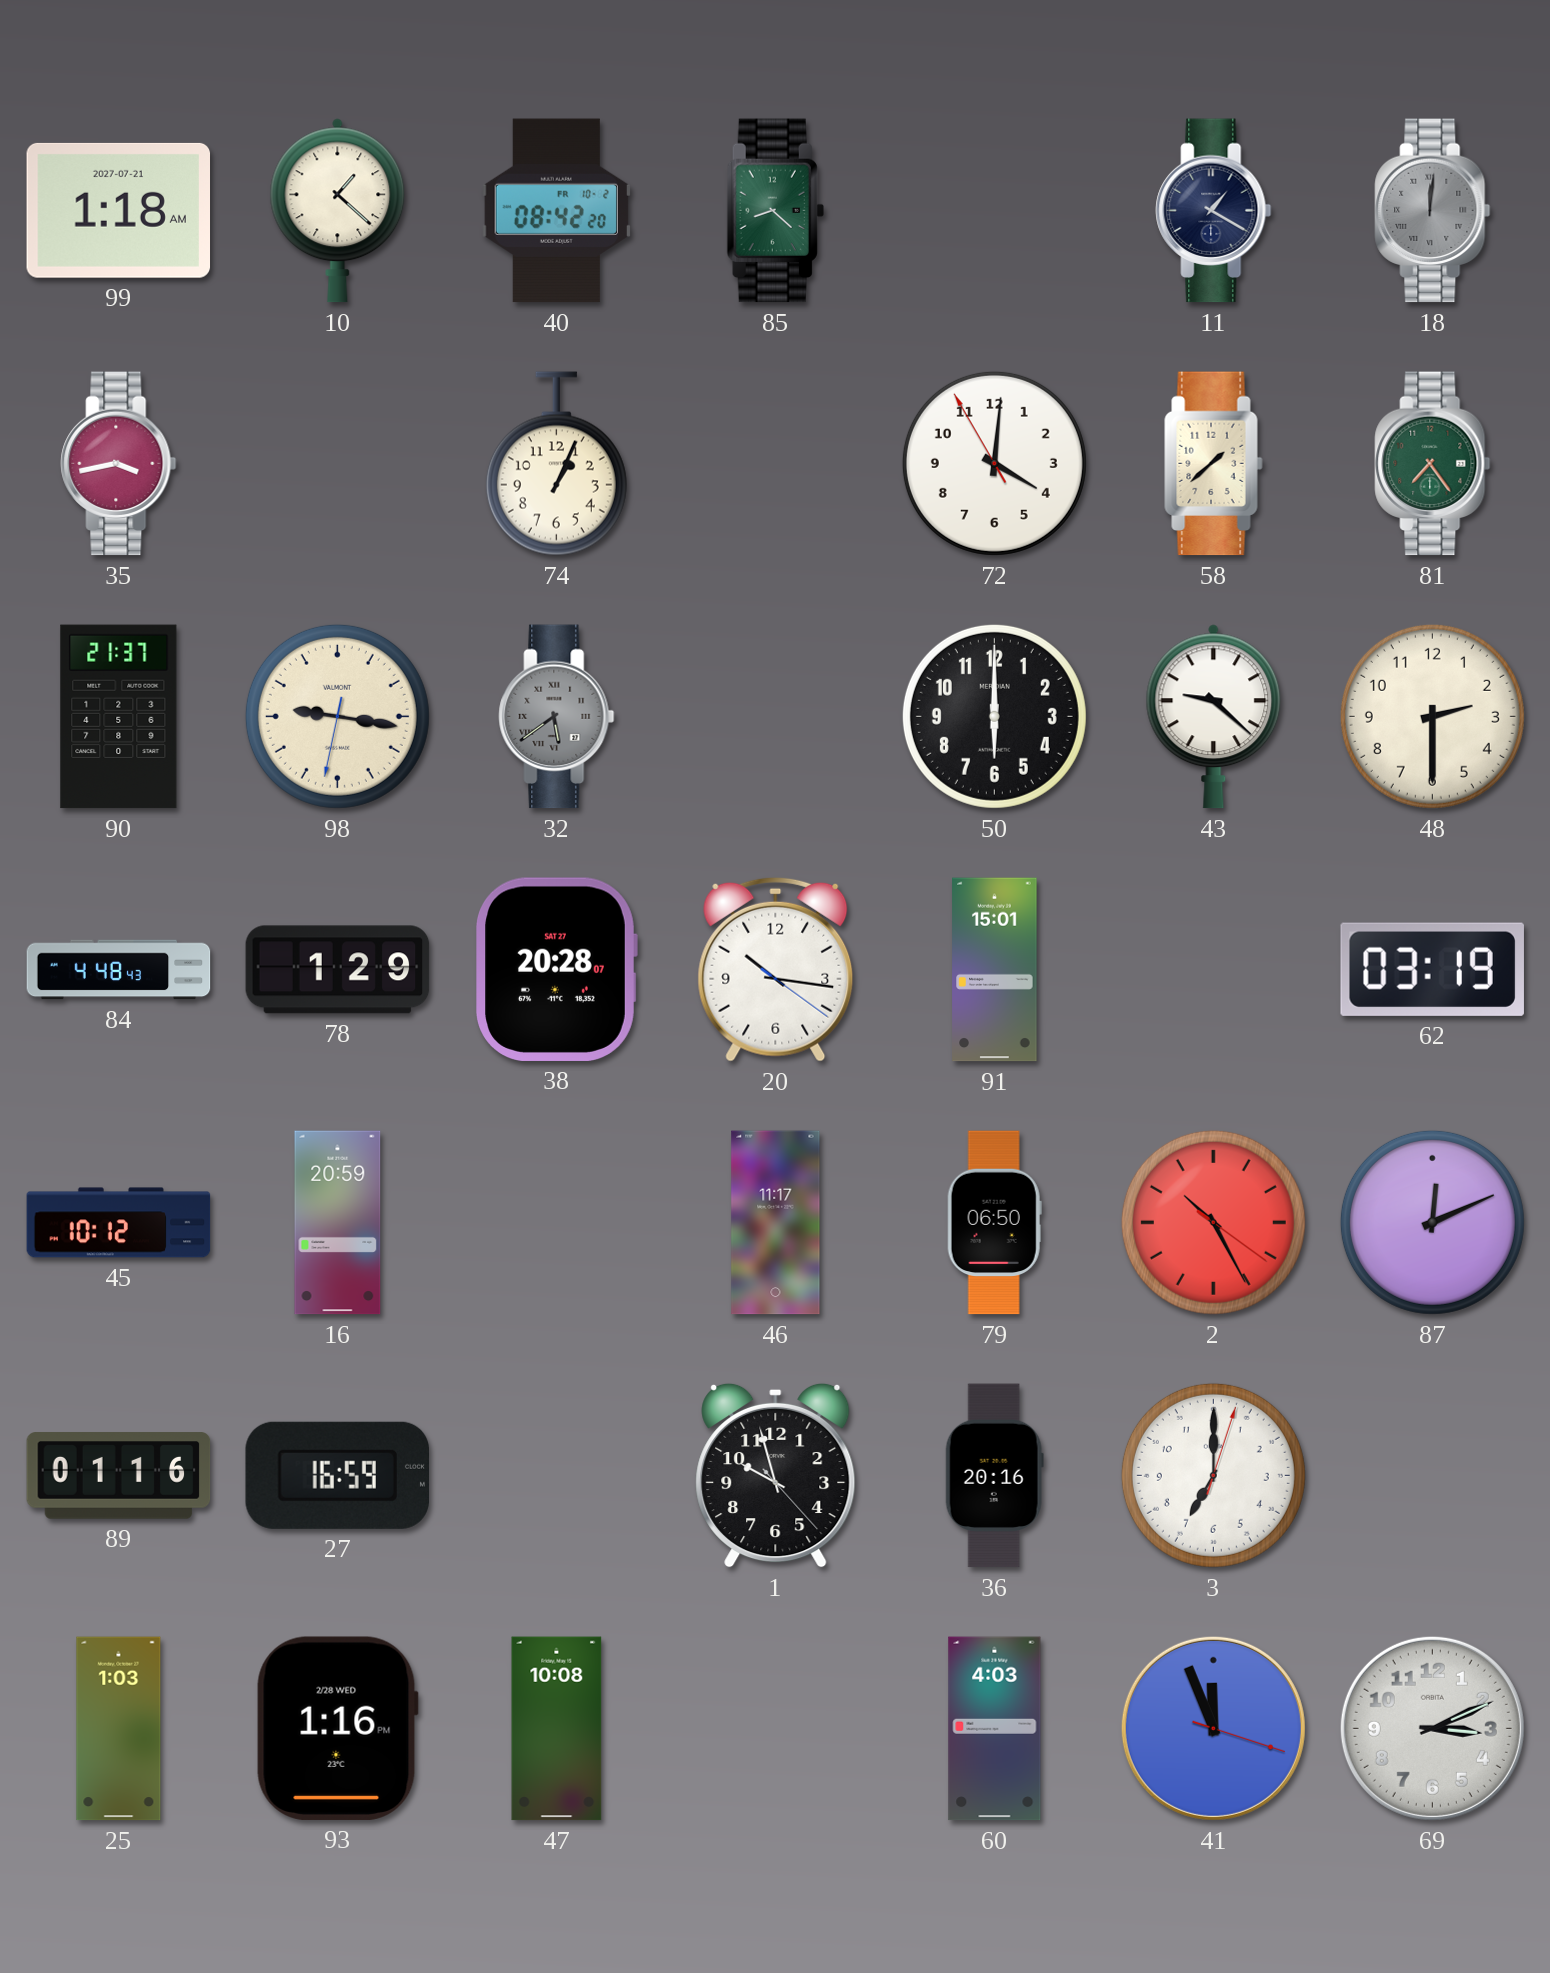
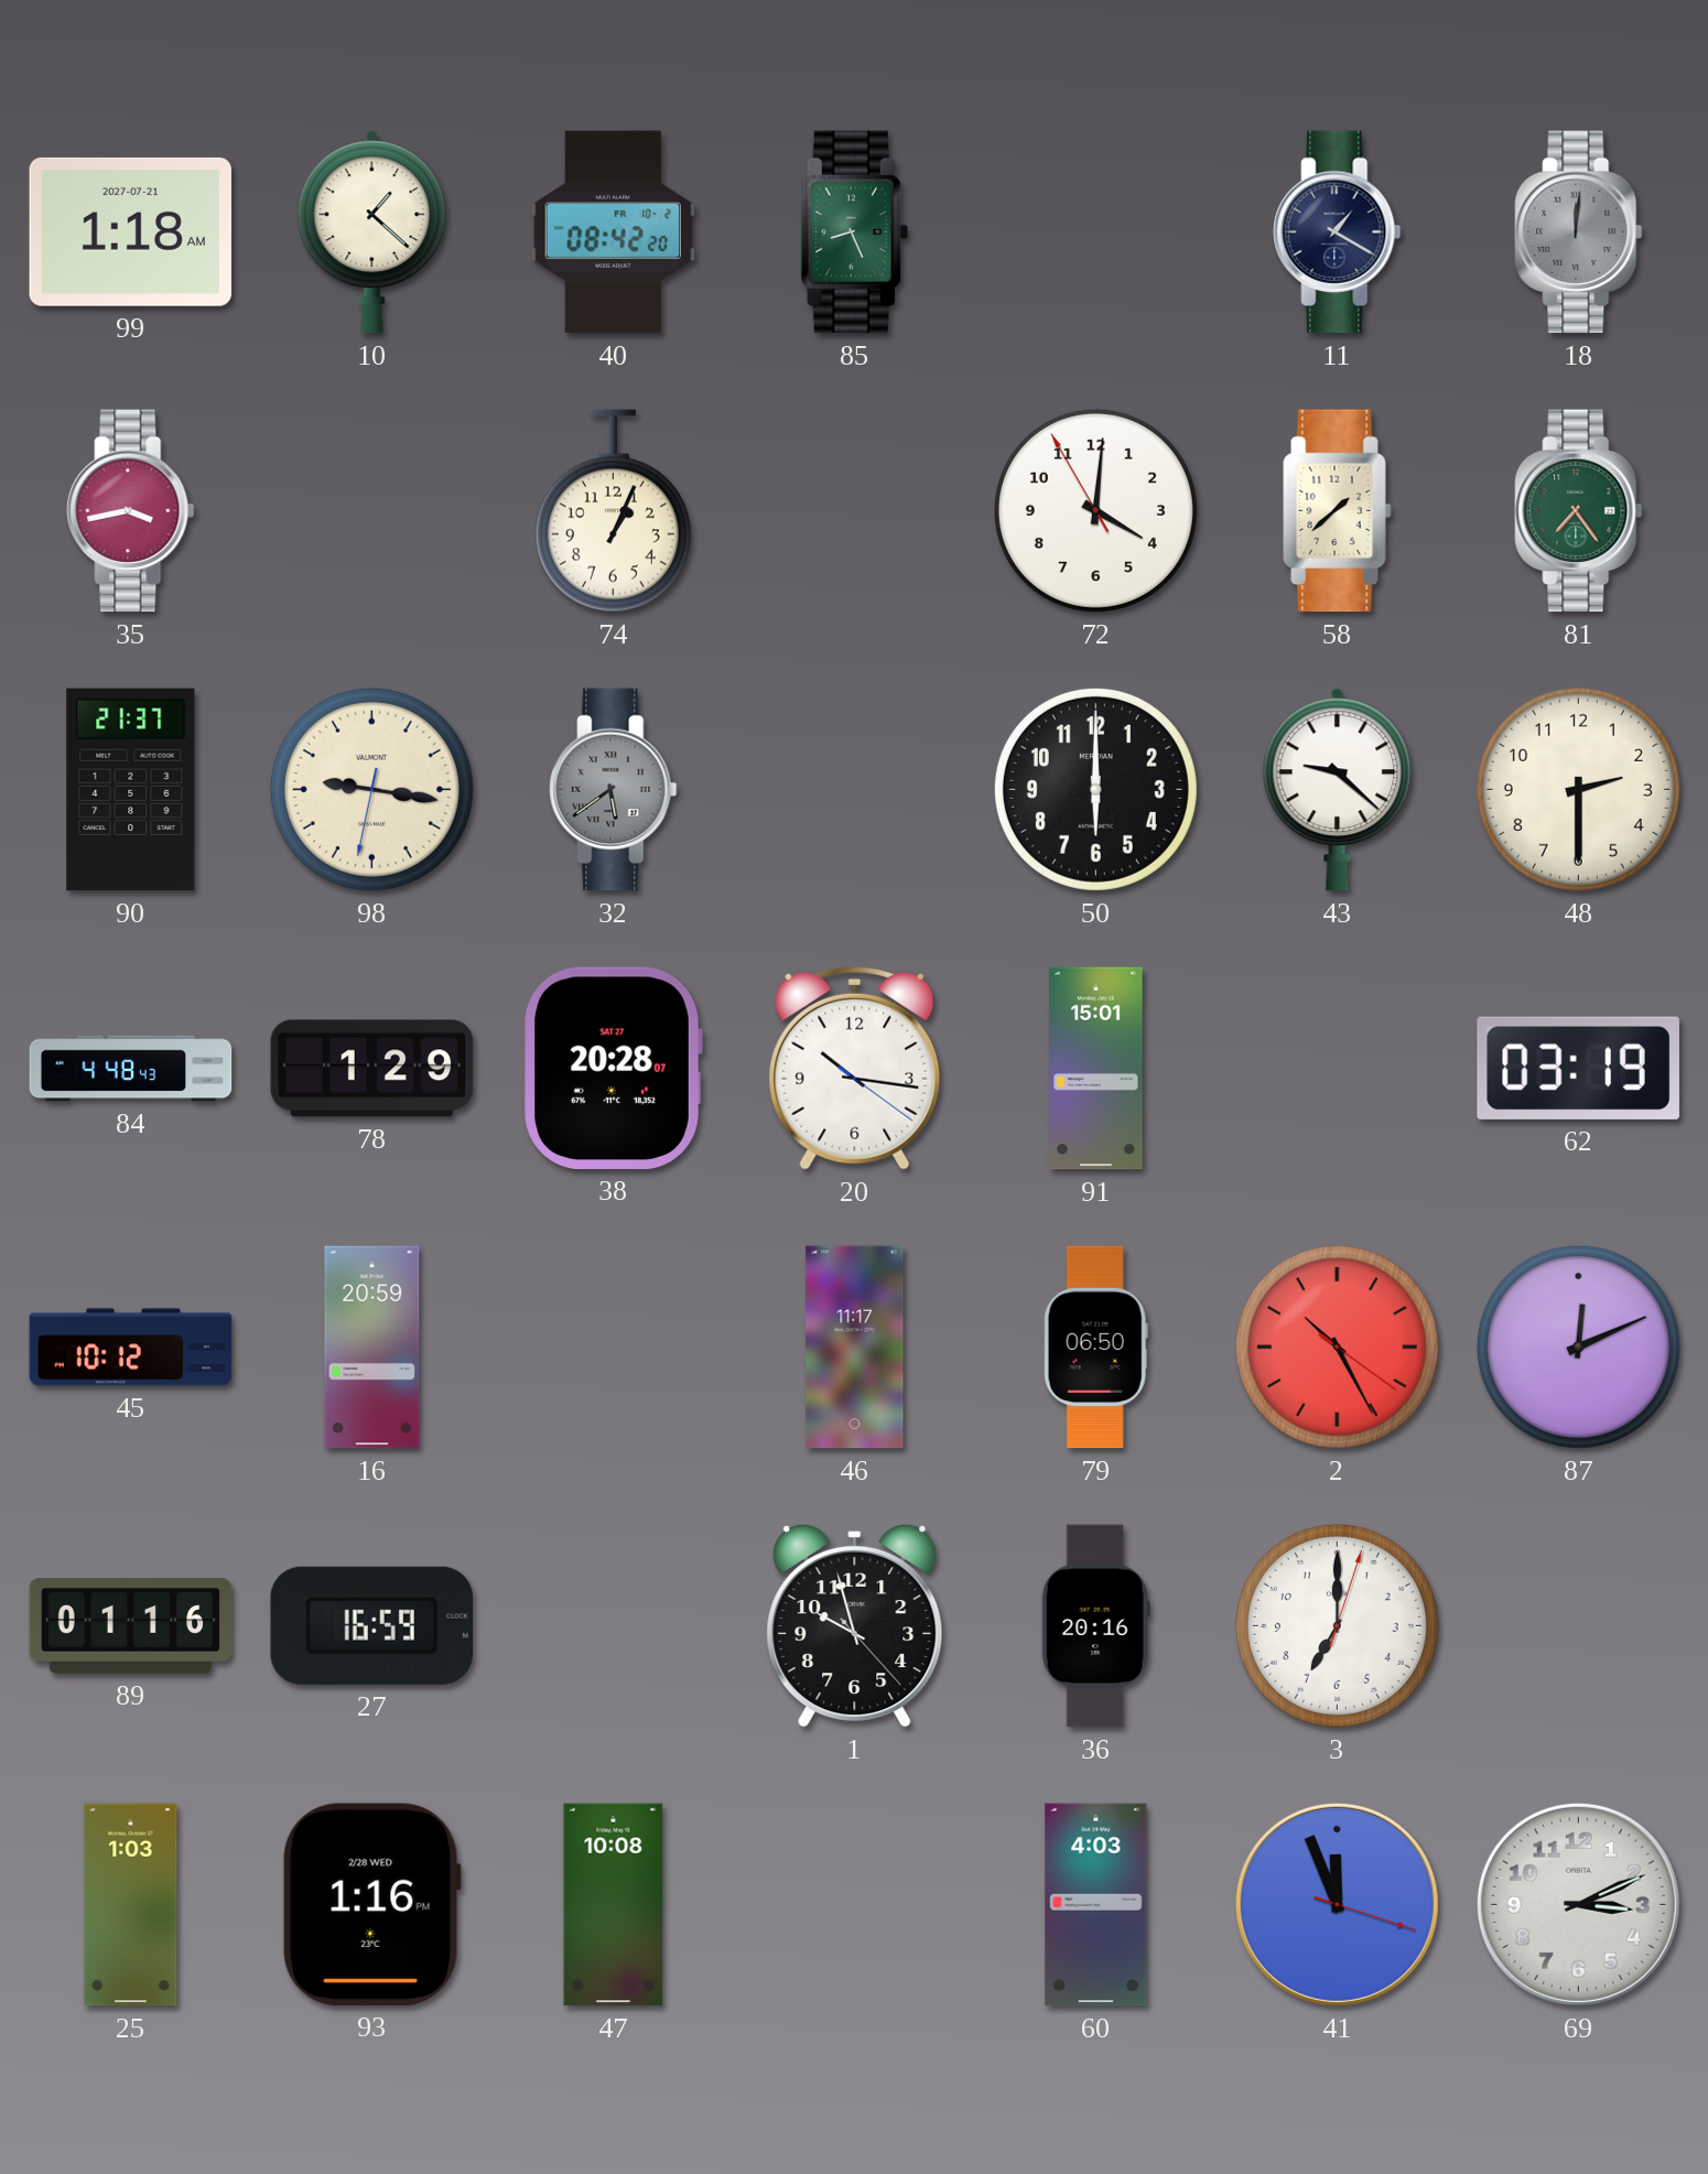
85: 8:22 -> 8:26 (854, 232)
